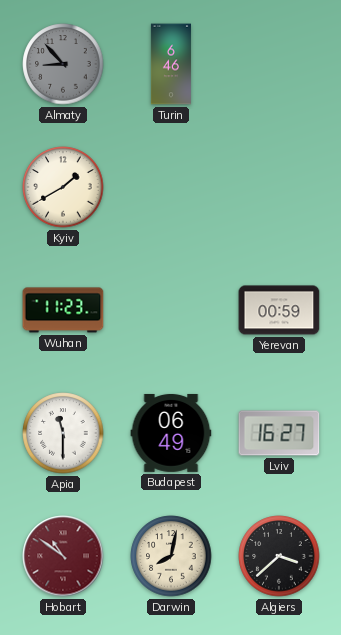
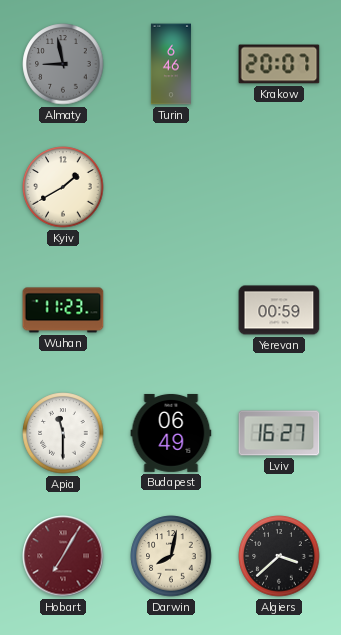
Almaty: 8:53 -> 8:58 (63, 64)
Krakow: none -> 20:07 (279, 64)
Hobart: 10:51 -> 7:05 (63, 556)
